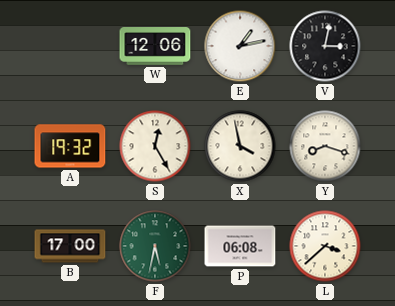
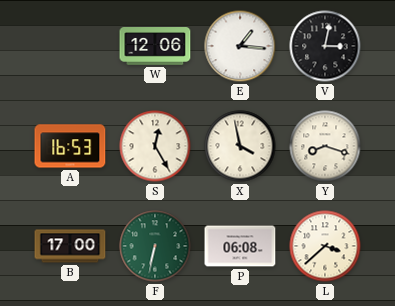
E: 1:13 -> 1:16 (240, 46)
A: 19:32 -> 16:53 (70, 146)
F: 5:32 -> 6:32 (155, 246)
